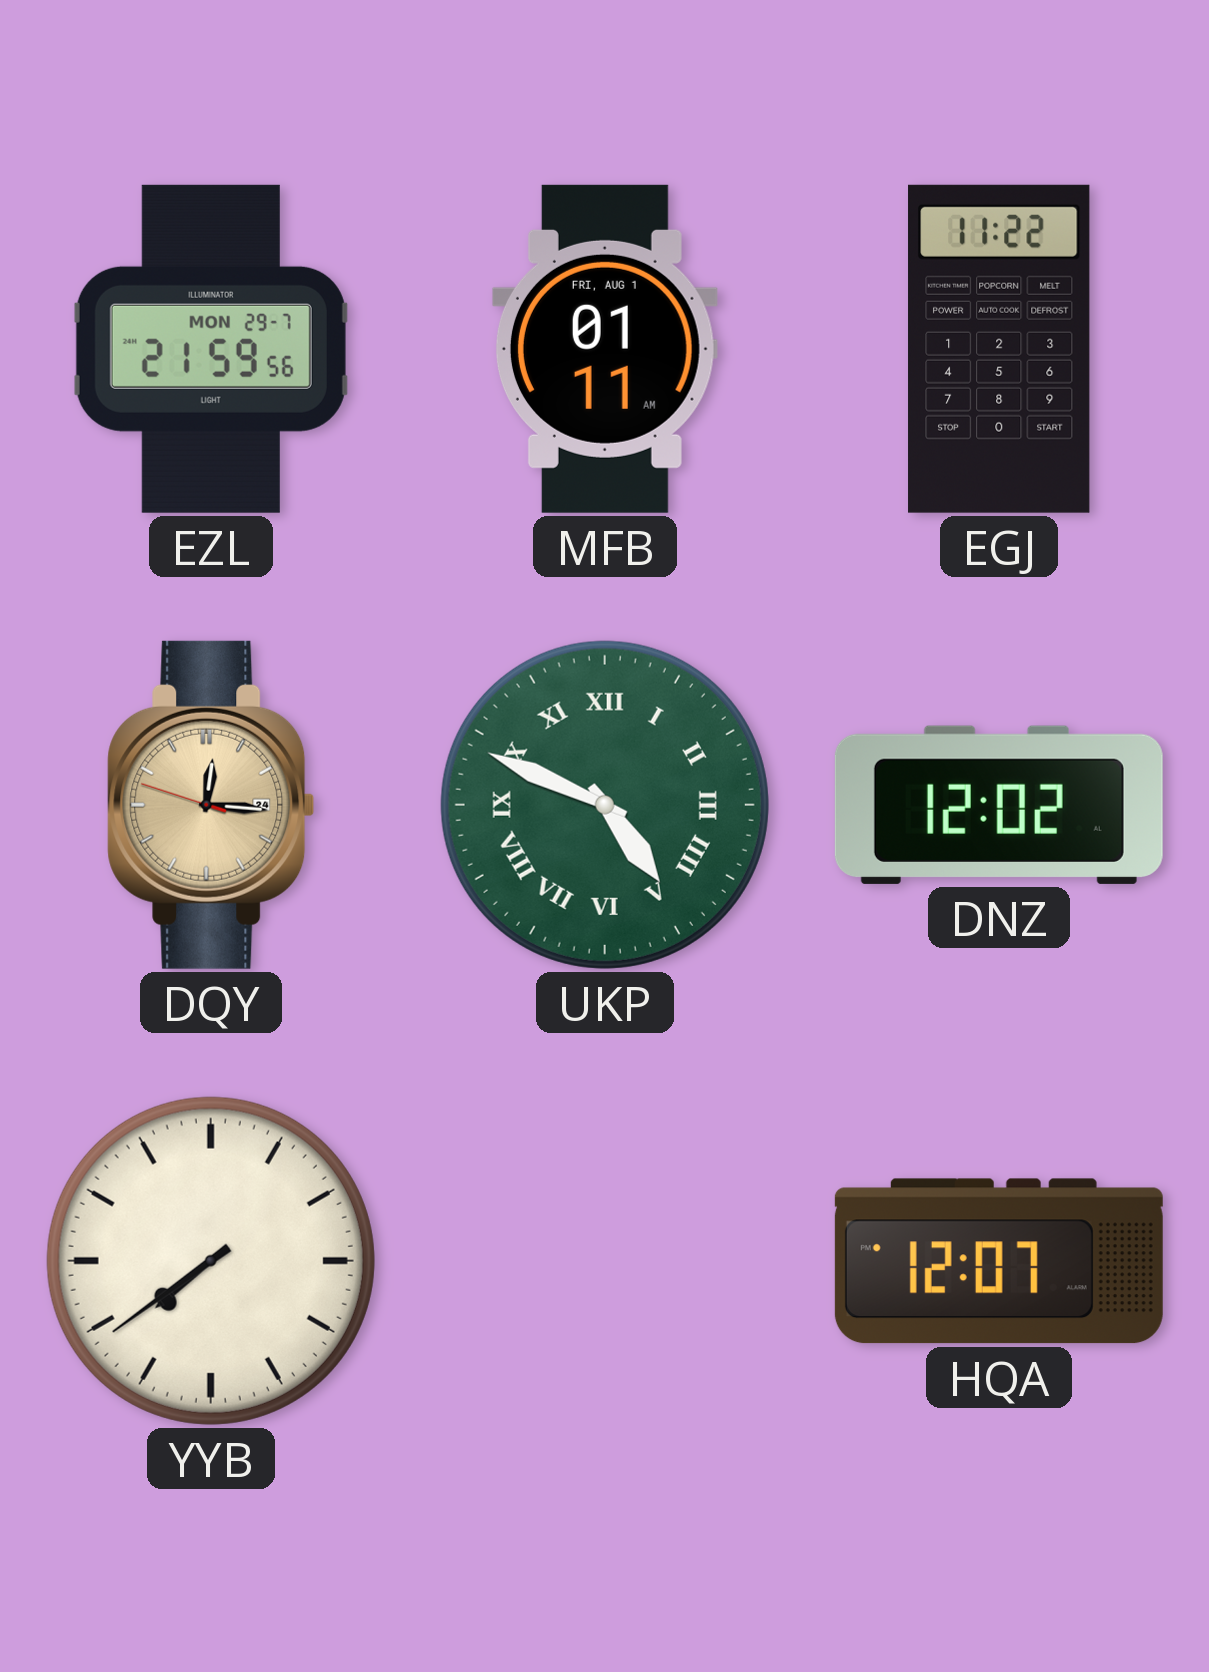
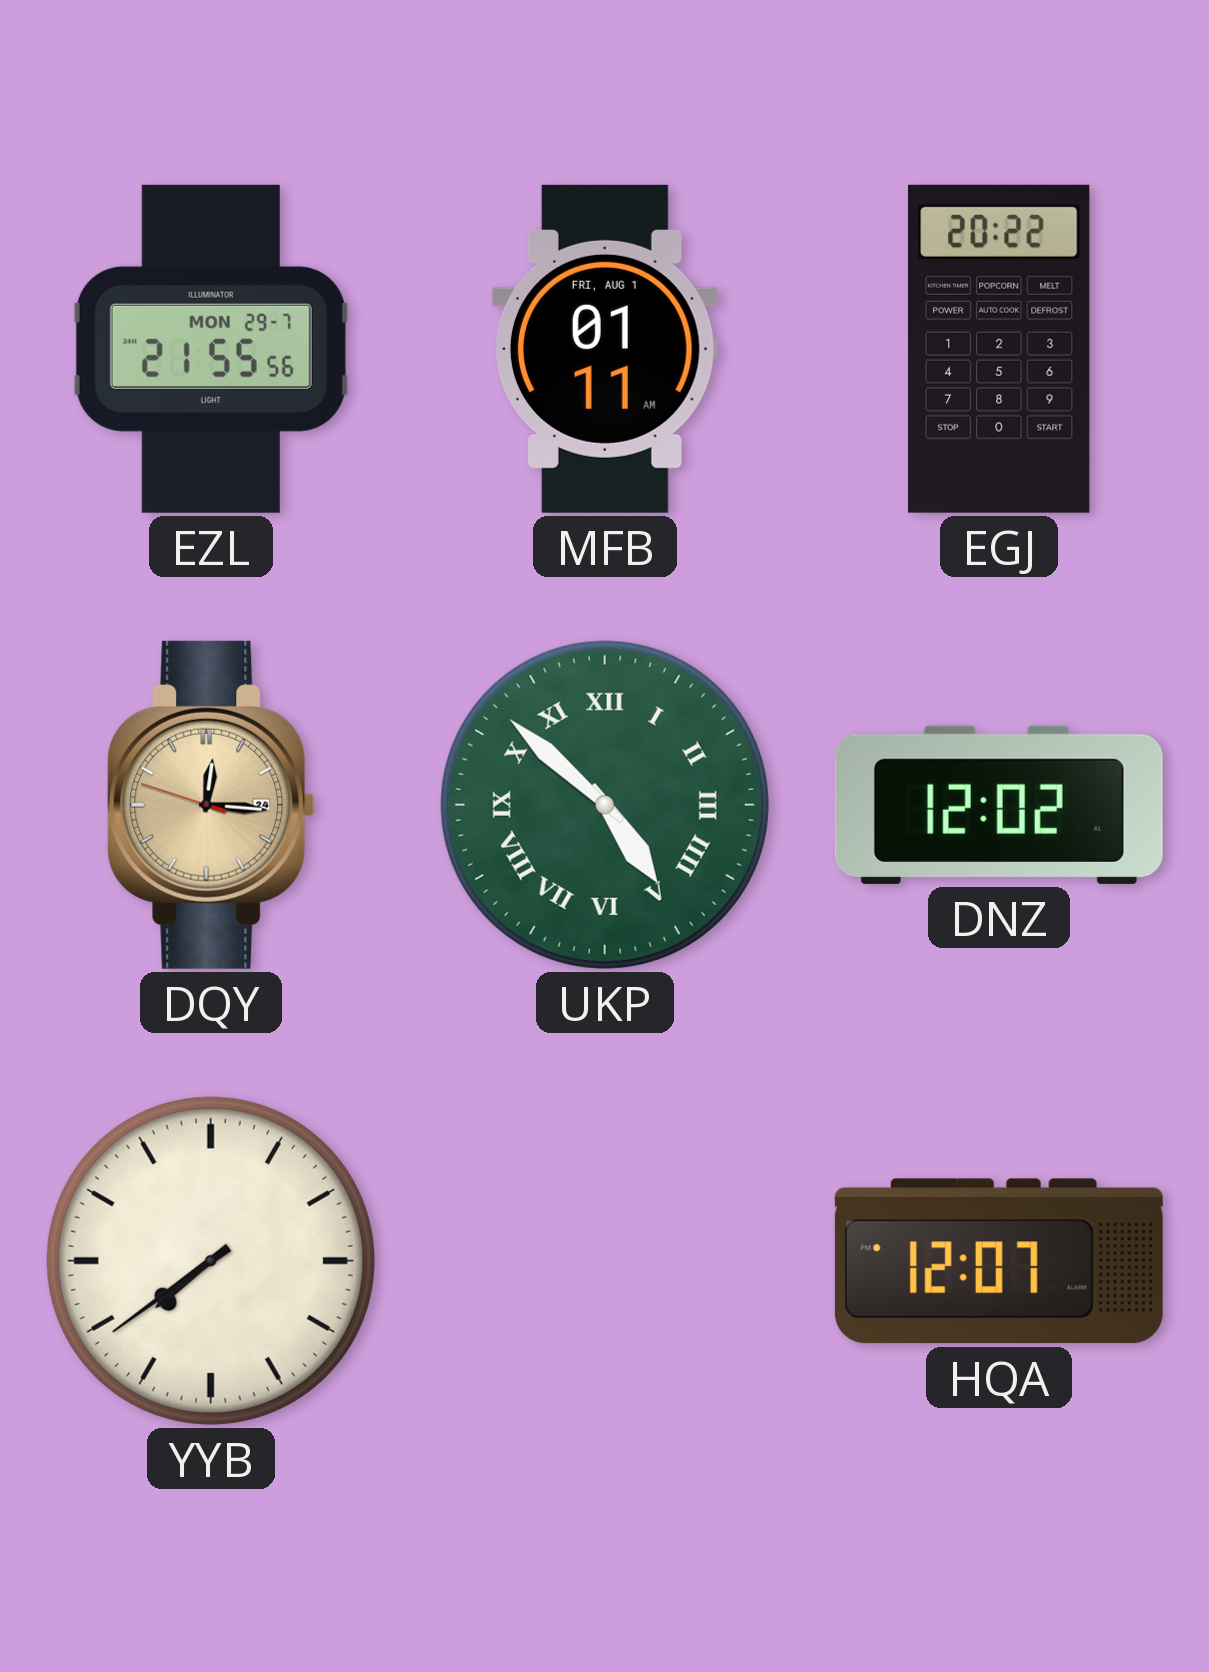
EZL: 21:59 -> 21:55 (211, 349)
EGJ: 11:22 -> 20:22 (999, 349)
UKP: 4:49 -> 4:52 (605, 805)
